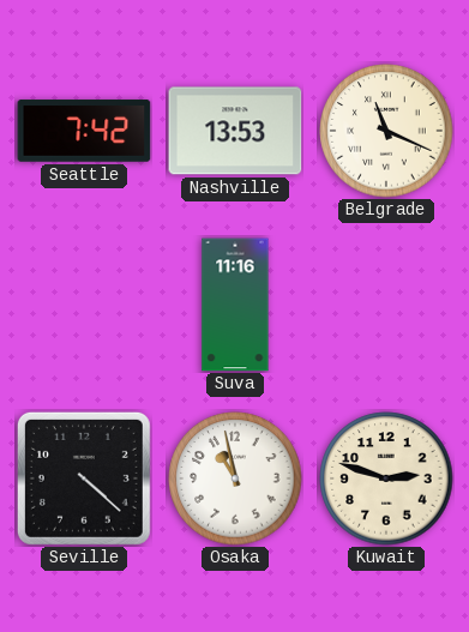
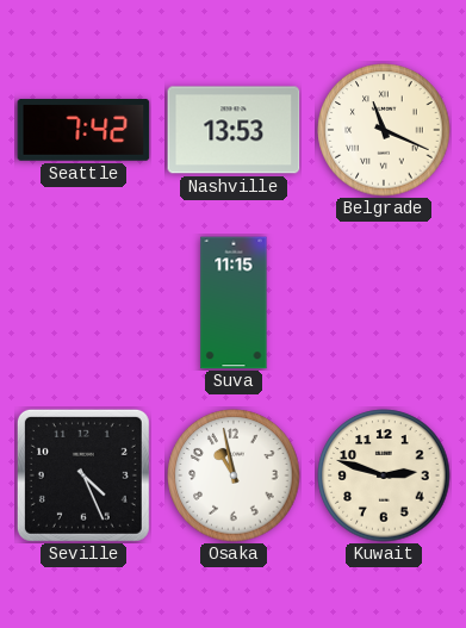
Suva: 11:16 -> 11:15 (234, 303)
Seville: 4:22 -> 4:26 (83, 475)
